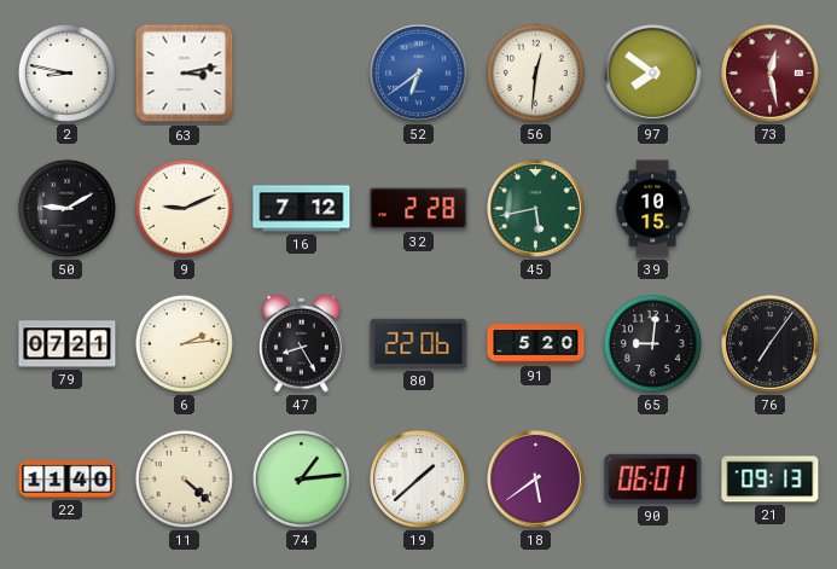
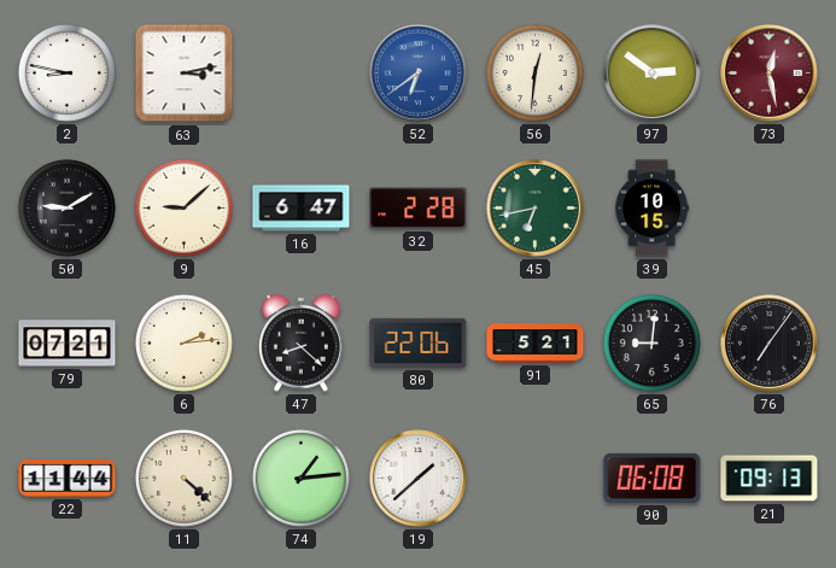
97: 7:51 -> 2:51 (653, 74)
9: 9:11 -> 9:08 (183, 207)
16: 7:12 -> 6:47 (302, 209)
45: 5:43 -> 6:43 (536, 209)
47: 8:25 -> 8:22 (300, 342)
91: 5:20 -> 5:21 (536, 344)
22: 11:40 -> 11:44 (68, 479)
18: 5:39 -> none (536, 480)
90: 06:01 -> 06:08 (653, 478)
